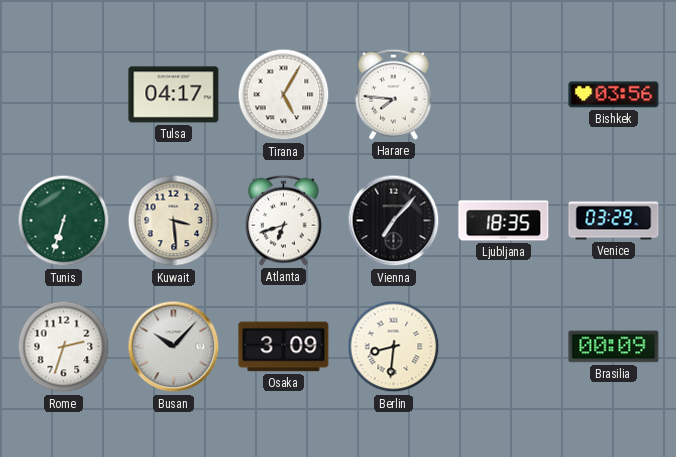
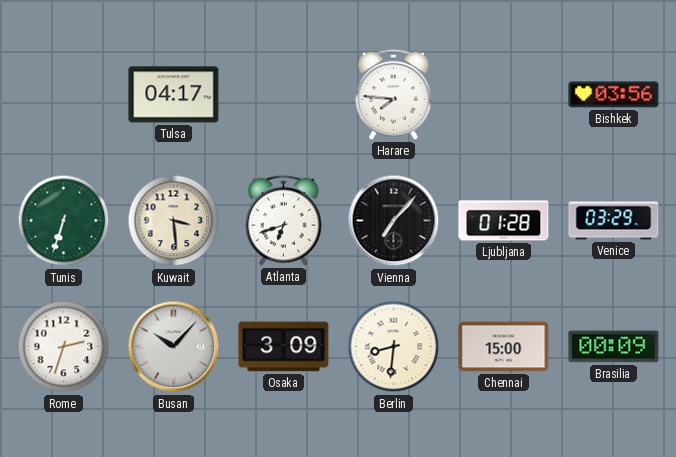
Tirana: 5:05 -> none (284, 95)
Ljubljana: 18:35 -> 01:28 (504, 221)
Chennai: none -> 15:00 (504, 347)
